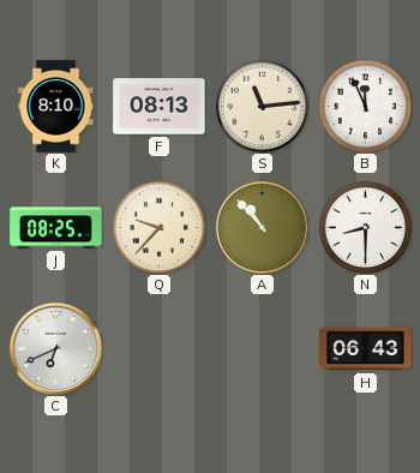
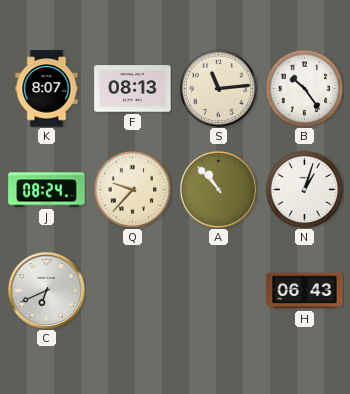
K: 8:10 -> 8:07 (47, 89)
B: 11:56 -> 10:24 (304, 88)
J: 08:25 -> 08:24 (47, 190)
N: 8:30 -> 1:03 (304, 189)
